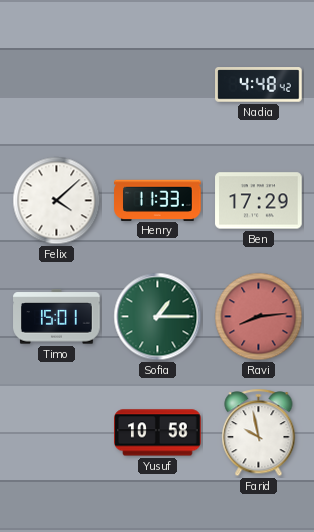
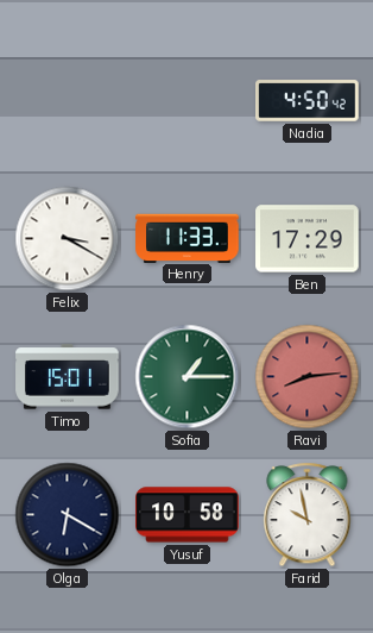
Nadia: 4:48 -> 4:50 (308, 101)
Felix: 4:08 -> 3:20 (68, 239)
Olga: none -> 6:20 (68, 515)
